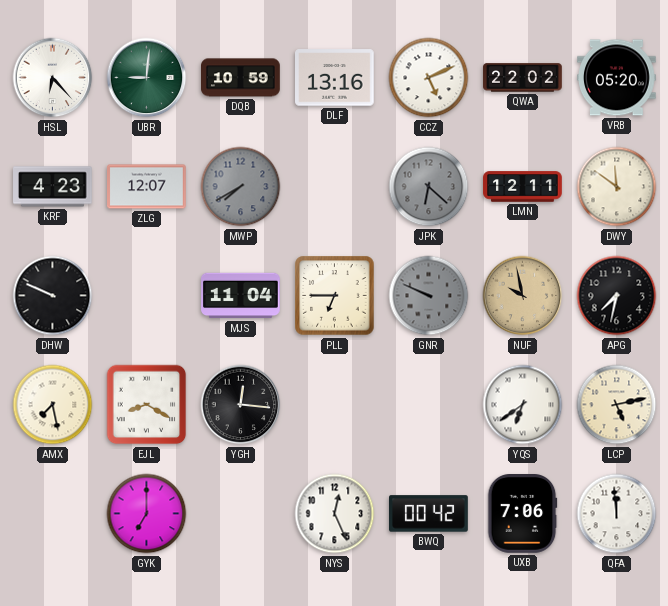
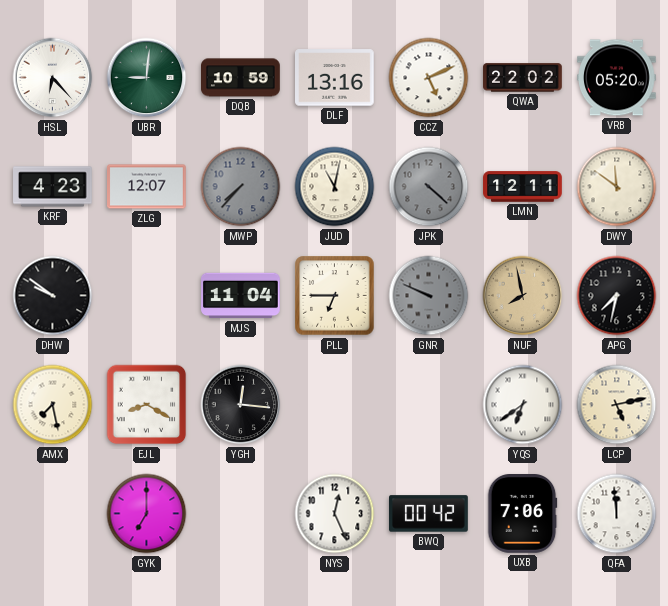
MWP: 7:40 -> 7:37 (241, 187)
JUD: none -> 11:02 (335, 187)
JPK: 6:22 -> 4:22 (429, 187)
DHW: 9:49 -> 9:51 (53, 296)
NUF: 9:58 -> 7:58 (523, 296)
